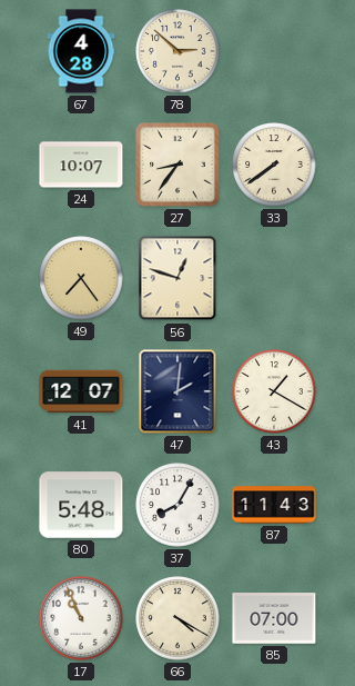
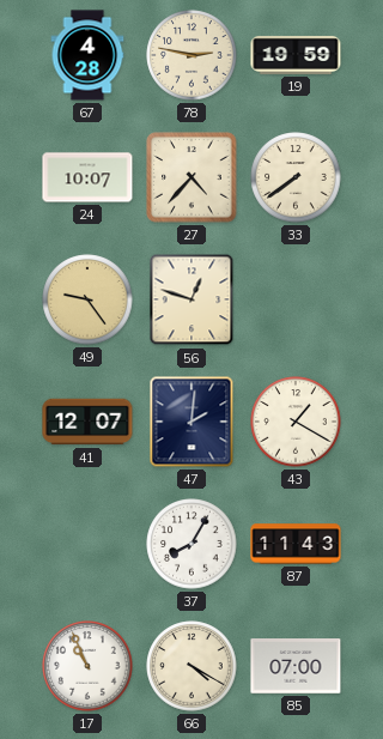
78: 2:52 -> 2:47 (191, 55)
19: none -> 19:59 (296, 55)
27: 8:36 -> 4:37 (191, 177)
49: 7:24 -> 9:24 (87, 299)
80: 5:48 -> none (81, 505)
